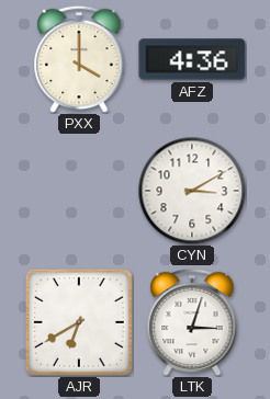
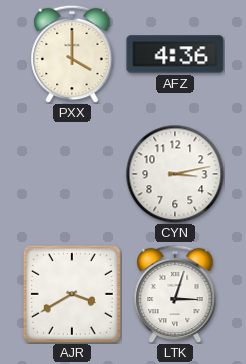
CYN: 3:10 -> 3:13 (175, 174)
AJR: 6:40 -> 3:40 (72, 294)
